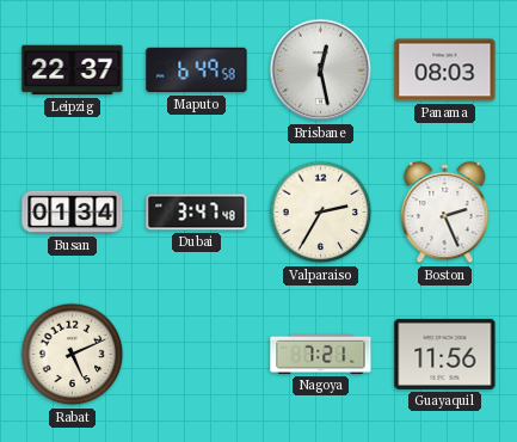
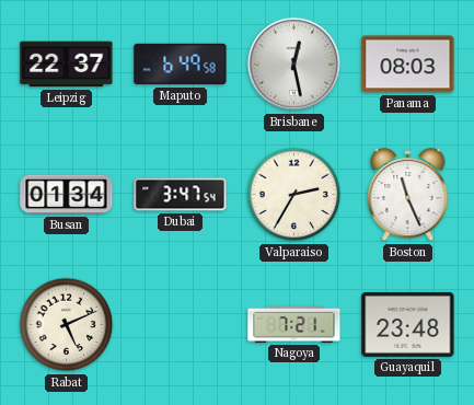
Dubai: 3:47:48 -> 3:47:54 (181, 195)
Boston: 2:26 -> 11:26 (408, 195)
Guayaquil: 11:56 -> 23:48 (408, 324)
